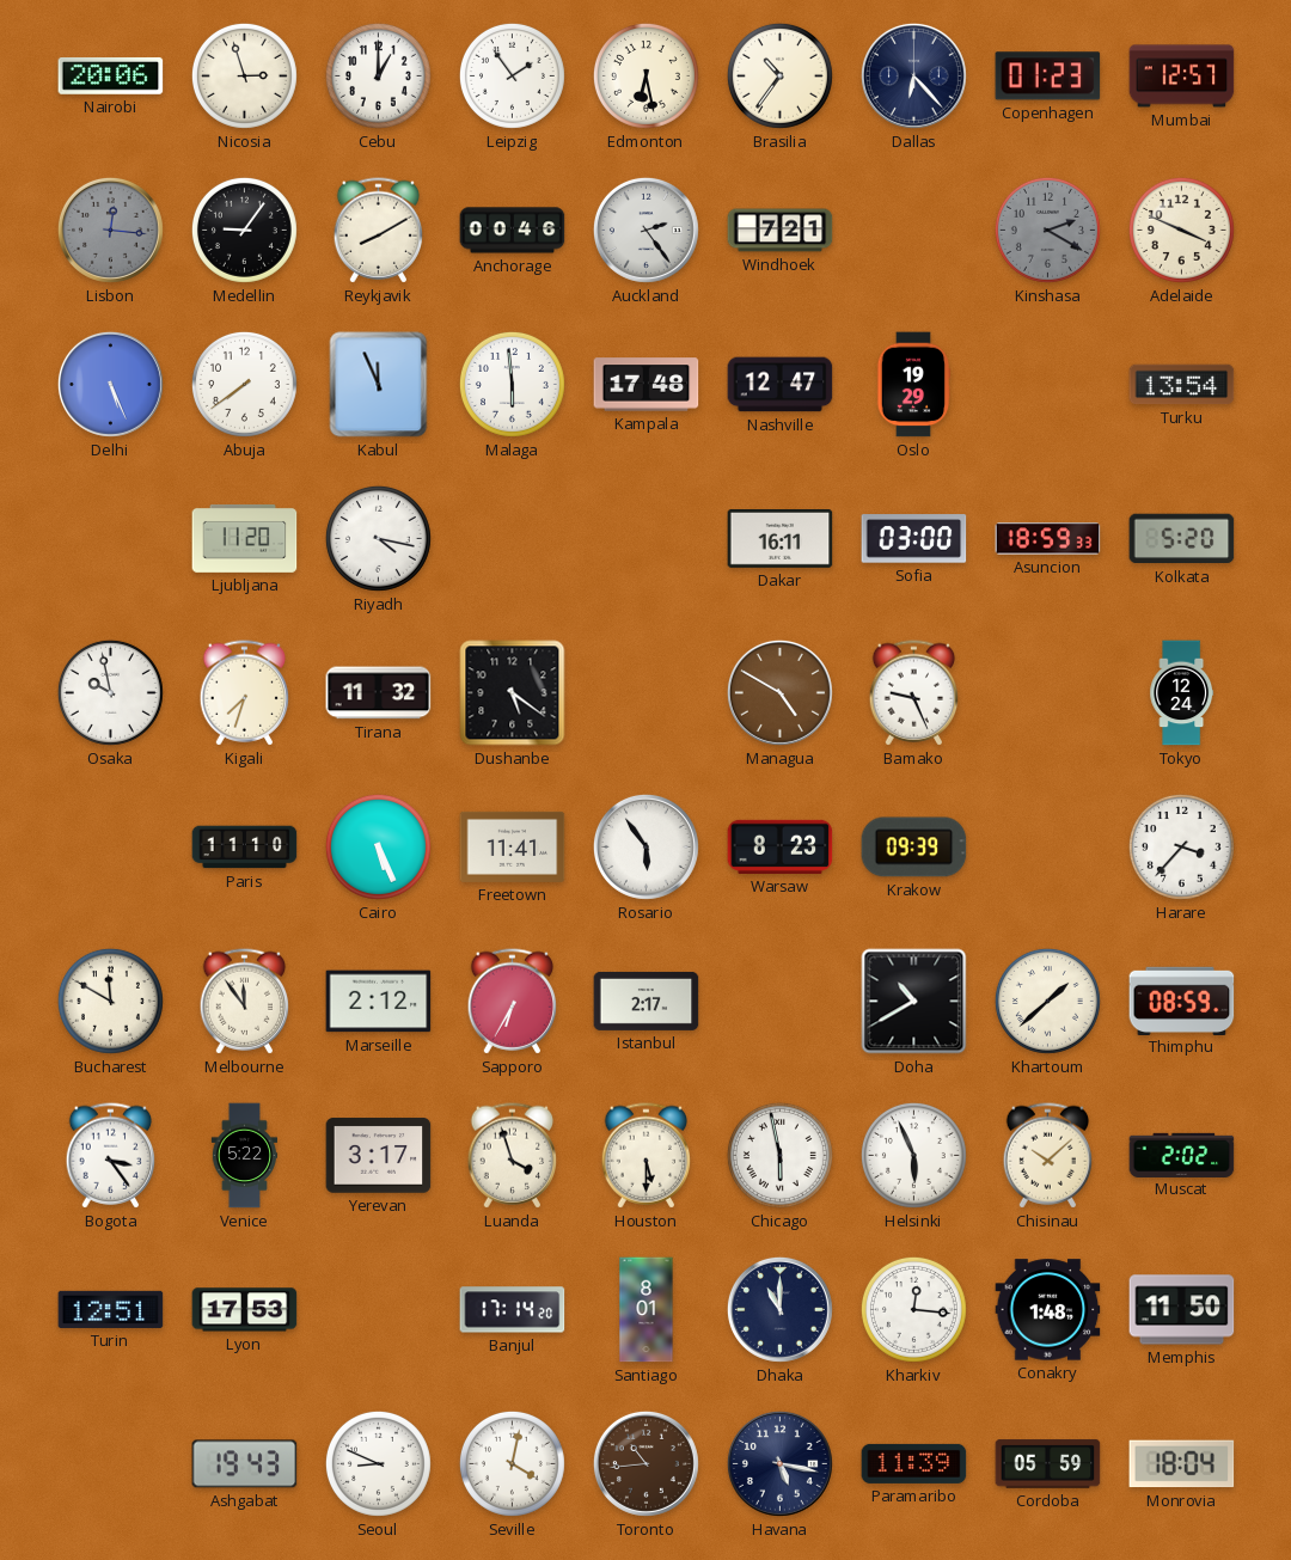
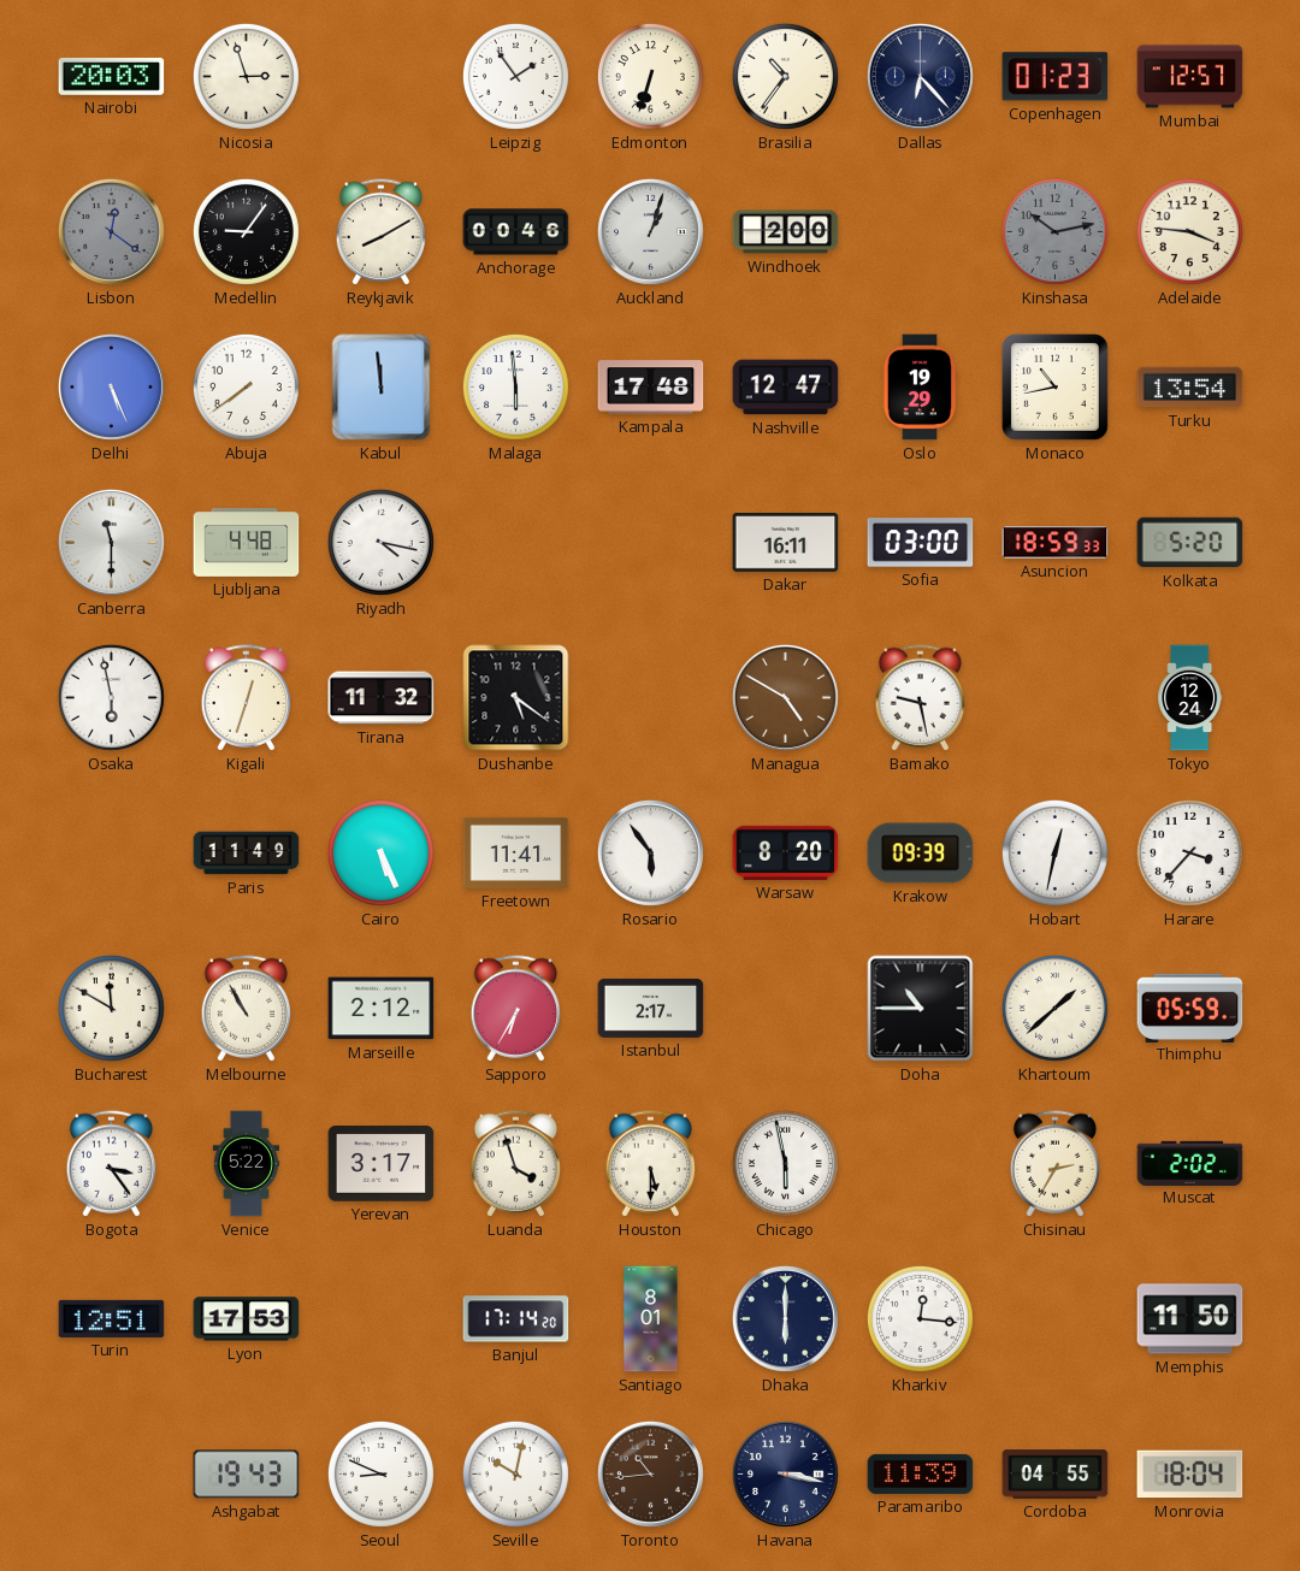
Nairobi: 20:06 -> 20:03 (112, 77)
Cebu: 1:00 -> none (378, 75)
Edmonton: 6:28 -> 6:33 (650, 76)
Lisbon: 12:16 -> 12:21 (111, 231)
Auckland: 2:24 -> 1:03 (650, 231)
Windhoek: 7:21 -> 2:00 (786, 232)
Kinshasa: 2:20 -> 10:13 (1054, 231)
Adelaide: 3:49 -> 3:46 (1189, 231)
Kabul: 11:56 -> 11:59 (382, 388)
Monaco: none -> 10:43 (1054, 386)
Canberra: none -> 11:30 (111, 542)
Ljubljana: 11:20 -> 4:48 (247, 542)
Osaka: 9:58 -> 5:58 (111, 697)
Kigali: 7:33 -> 12:33 (247, 698)
Bamako: 9:26 -> 9:28 (921, 698)
Paris: 11:10 -> 11:49 (247, 854)
Warsaw: 8:23 -> 8:20 (786, 852)
Hobart: none -> 12:32 (1054, 852)
Melbourne: 11:54 -> 10:55 (247, 1009)
Doha: 10:40 -> 10:45 (921, 1009)
Thimphu: 08:59 -> 05:59 (1190, 1008)
Helsinki: 5:56 -> none (913, 1155)
Chisinau: 10:08 -> 2:35 (1056, 1164)
Dhaka: 11:00 -> 6:00 (785, 1318)
Conakry: 1:48 -> none (1048, 1310)
Seville: 4:02 -> 10:02 (515, 1473)
Havana: 5:17 -> 3:17 (785, 1473)
Cordoba: 05:59 -> 04:55 (1056, 1475)
